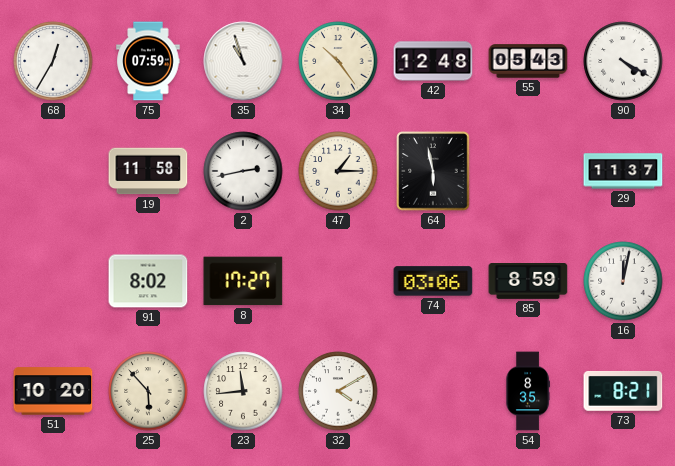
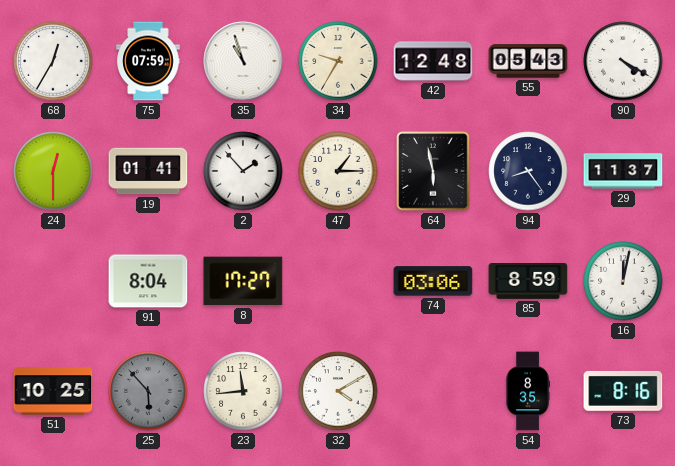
34: 10:24 -> 9:35 (338, 61)
24: none -> 12:30 (53, 171)
19: 11:58 -> 01:41 (148, 171)
2: 2:43 -> 1:53 (243, 171)
94: none -> 8:24 (528, 171)
91: 8:02 -> 8:04 (148, 281)
51: 10:20 -> 10:25 (53, 391)
25 dial: cream -> grey (148, 391)
73: 8:21 -> 8:16 (623, 391)
